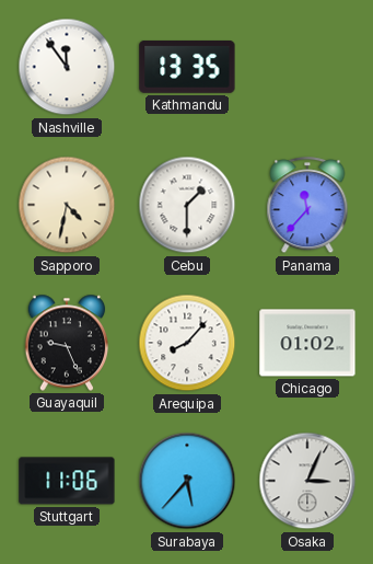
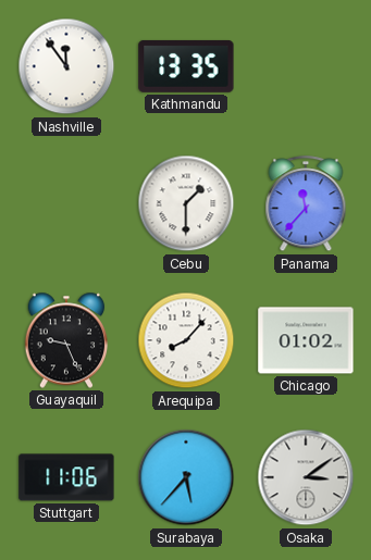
Sapporo: 4:32 -> none (67, 205)
Osaka: 3:04 -> 3:09 (306, 477)
